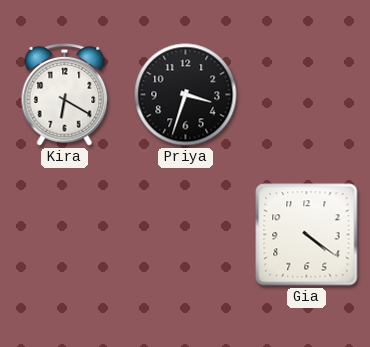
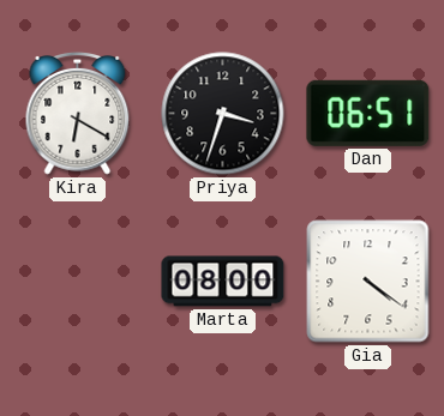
Dan: none -> 06:51 (368, 113)
Marta: none -> 08:00 (223, 282)
